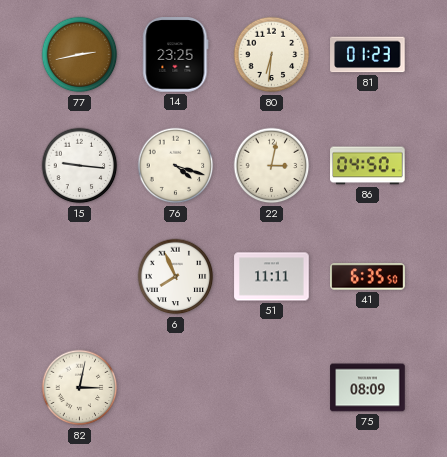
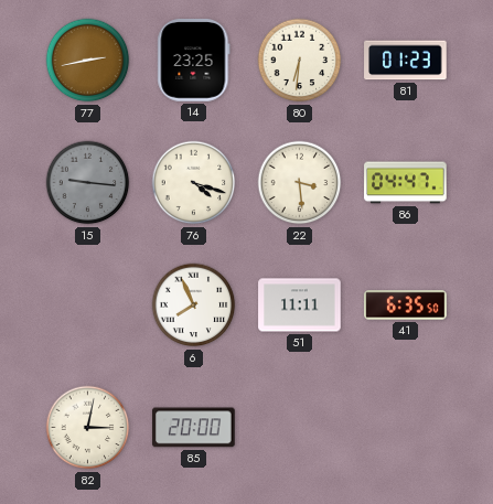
15 dial: white -> grey (88, 183)
22: 3:02 -> 3:29 (300, 183)
86: 04:50 -> 04:47 (406, 183)
85: none -> 20:00 (194, 428)
75: 08:09 -> none (368, 388)
